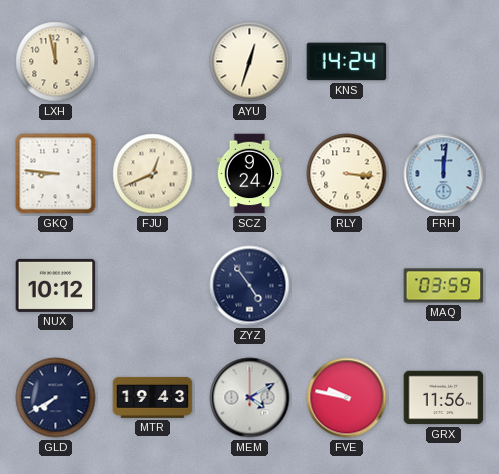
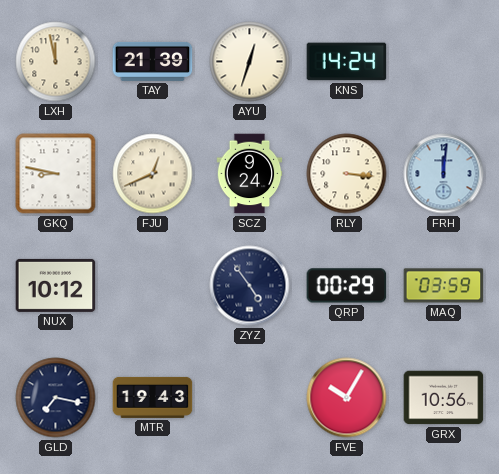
TAY: none -> 21:39 (153, 61)
GKQ: 8:46 -> 8:47 (56, 174)
QRP: none -> 00:29 (347, 286)
GLD: 7:40 -> 7:17 (56, 398)
MEM: 4:10 -> none (250, 398)
FVE: 9:47 -> 10:05 (347, 398)
GRX: 11:56 -> 10:56 (444, 398)
